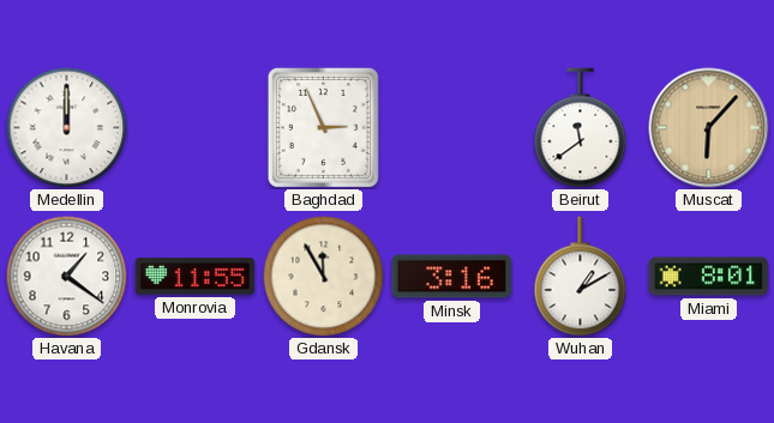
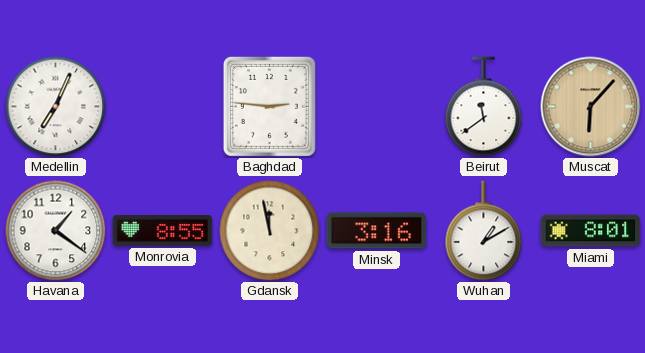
Medellin: 12:00 -> 7:04 (56, 107)
Baghdad: 2:56 -> 2:46 (269, 106)
Monrovia: 11:55 -> 8:55 (163, 231)
Gdansk: 11:55 -> 11:58 (270, 231)
